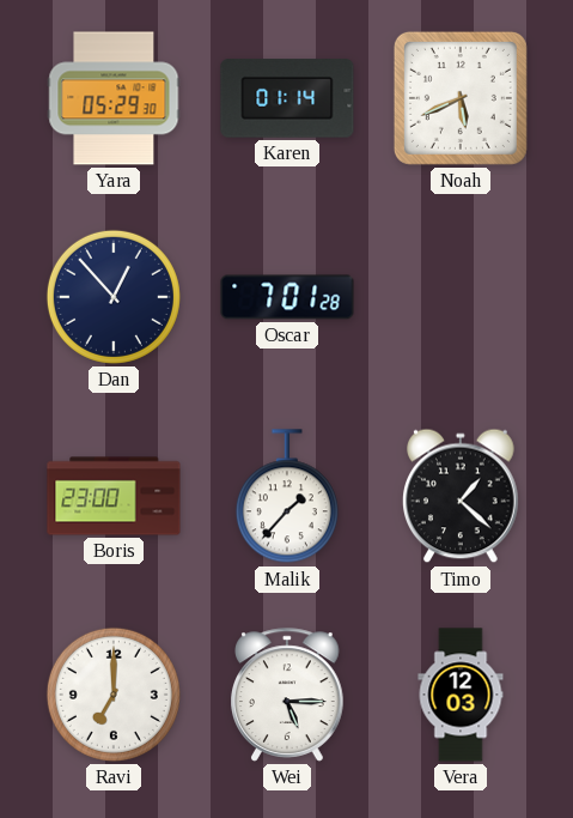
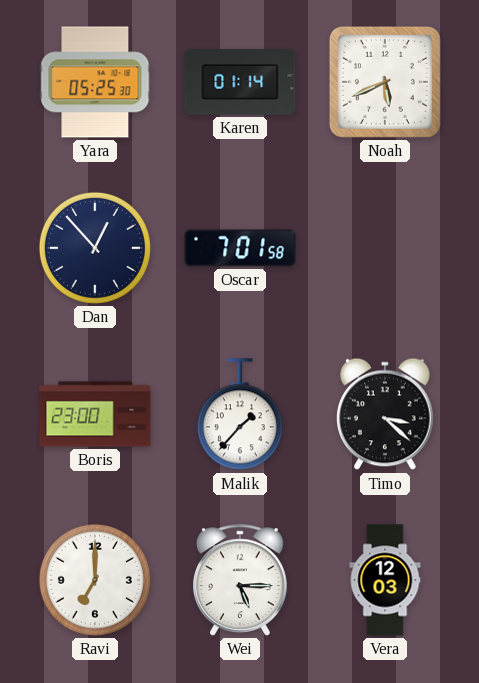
Yara: 05:29 -> 05:25 (95, 82)
Oscar: 7:01:28 -> 7:01:58 (240, 248)
Timo: 1:22 -> 3:22 (386, 414)
